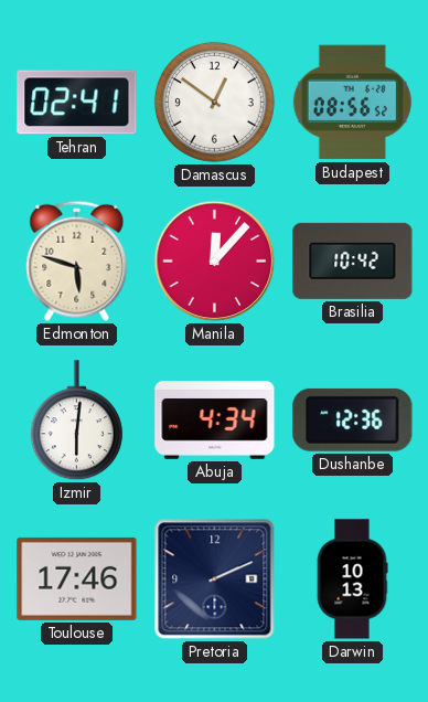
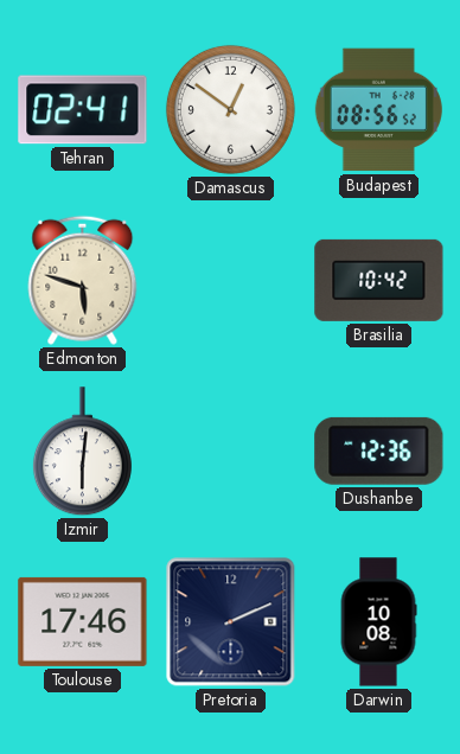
Manila: 12:07 -> none (215, 262)
Abuja: 4:34 -> none (215, 419)
Darwin: 10:13 -> 10:08 (378, 622)
